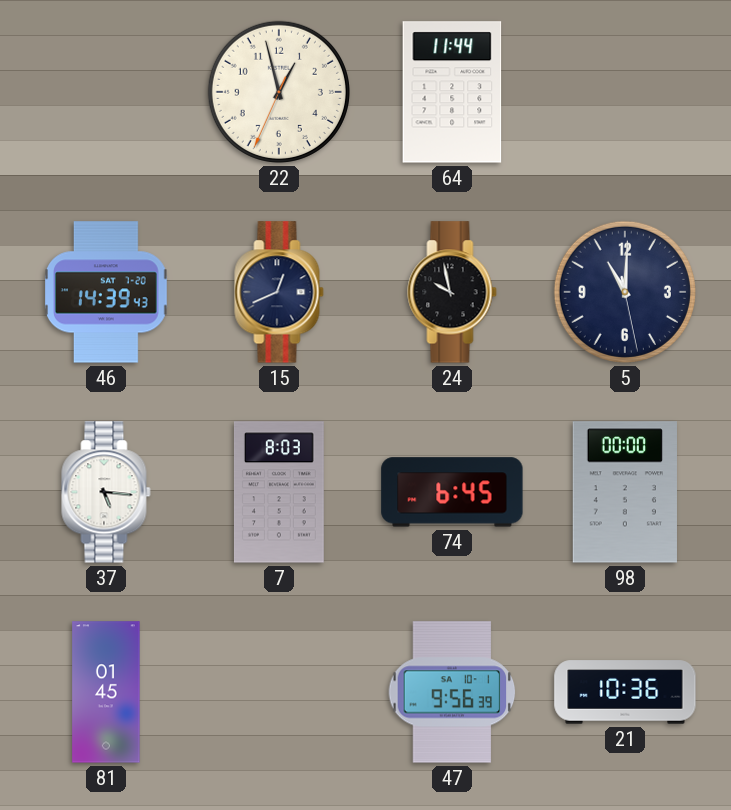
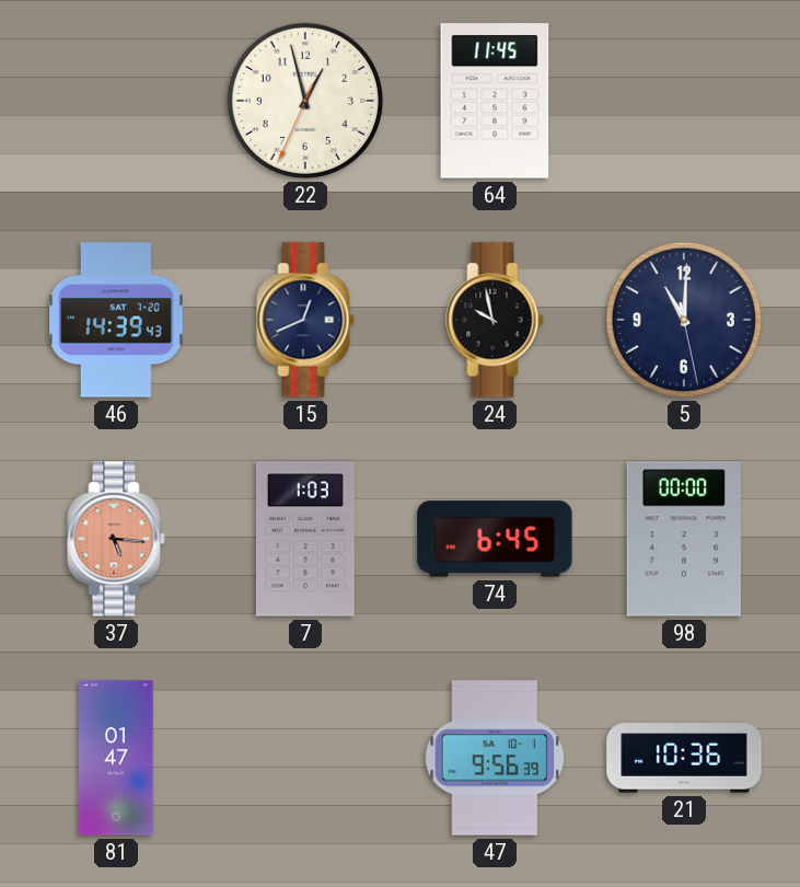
64: 11:44 -> 11:45 (495, 101)
37 dial: white -> salmon (116, 539)
7: 8:03 -> 1:03 (305, 539)
81: 01:45 -> 01:47 (116, 758)
